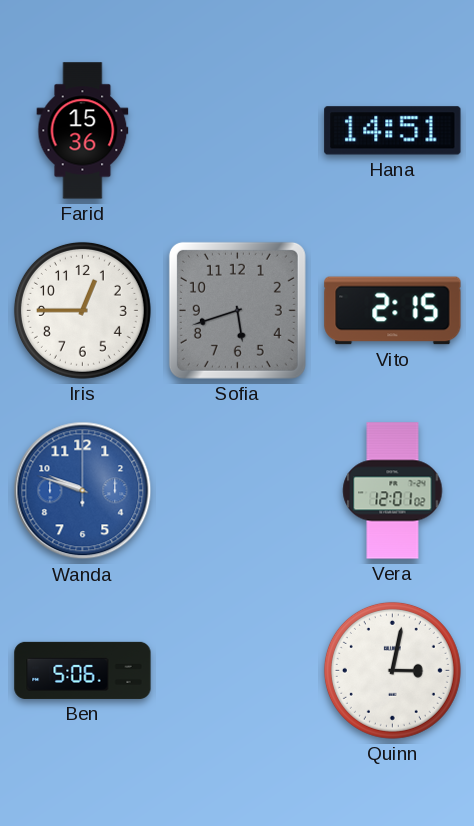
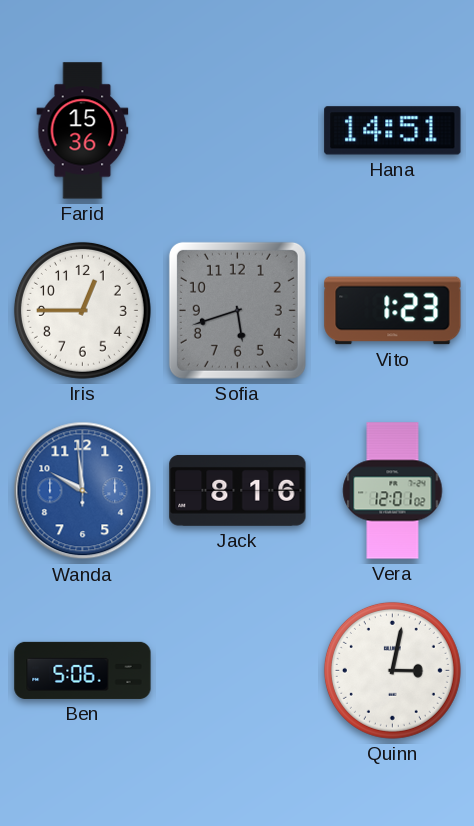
Vito: 2:15 -> 1:23 (393, 311)
Wanda: 9:48 -> 9:59 (83, 491)
Jack: none -> 8:16 (238, 490)
